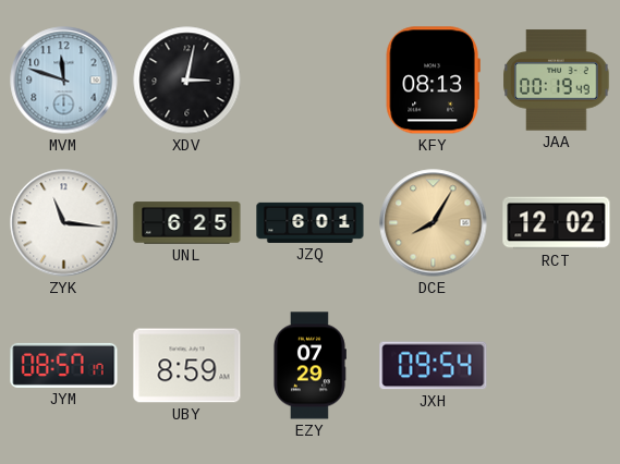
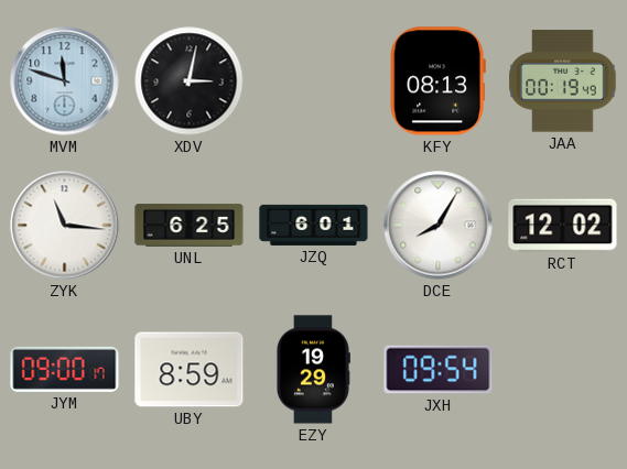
DCE dial: champagne -> white (439, 226)
JYM: 08:57 -> 09:00 (65, 369)
EZY: 07:29 -> 19:29 (313, 370)
